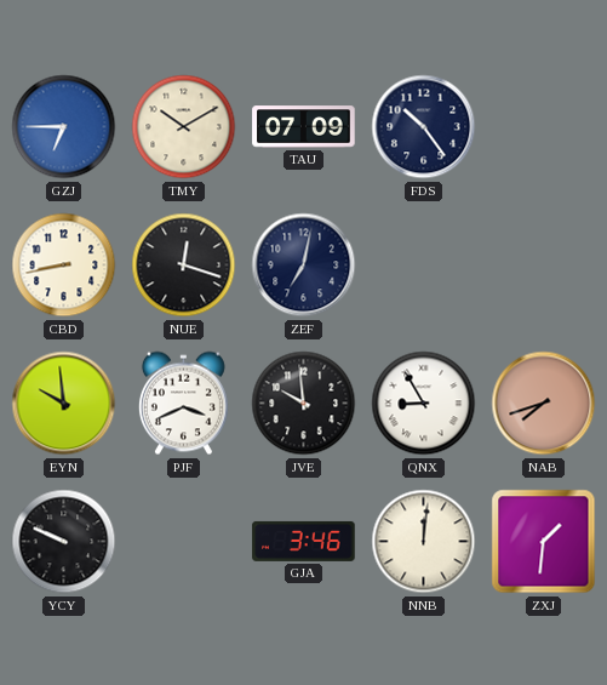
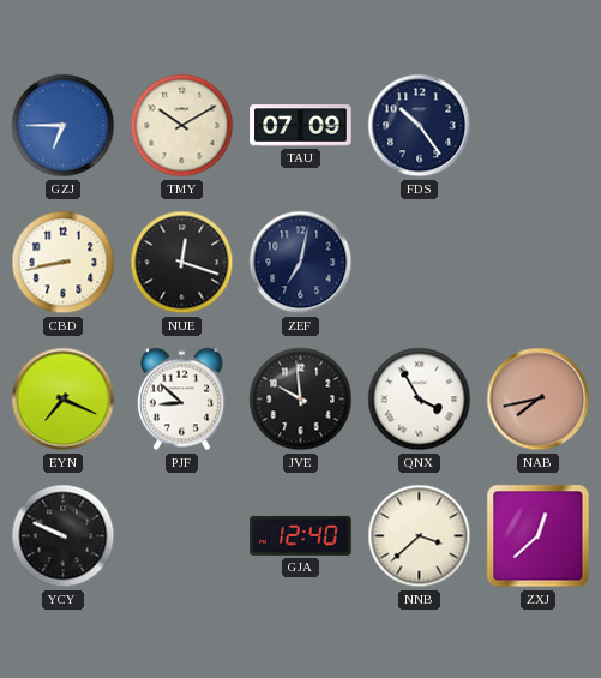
EYN: 9:59 -> 7:19 (64, 400)
PJF: 3:41 -> 8:52 (181, 400)
QNX: 8:55 -> 3:55 (420, 400)
NAB: 7:42 -> 7:43 (539, 400)
GJA: 3:46 -> 12:40 (301, 535)
NNB: 12:01 -> 3:38 (420, 536)
ZXJ: 1:31 -> 12:38 (539, 536)
